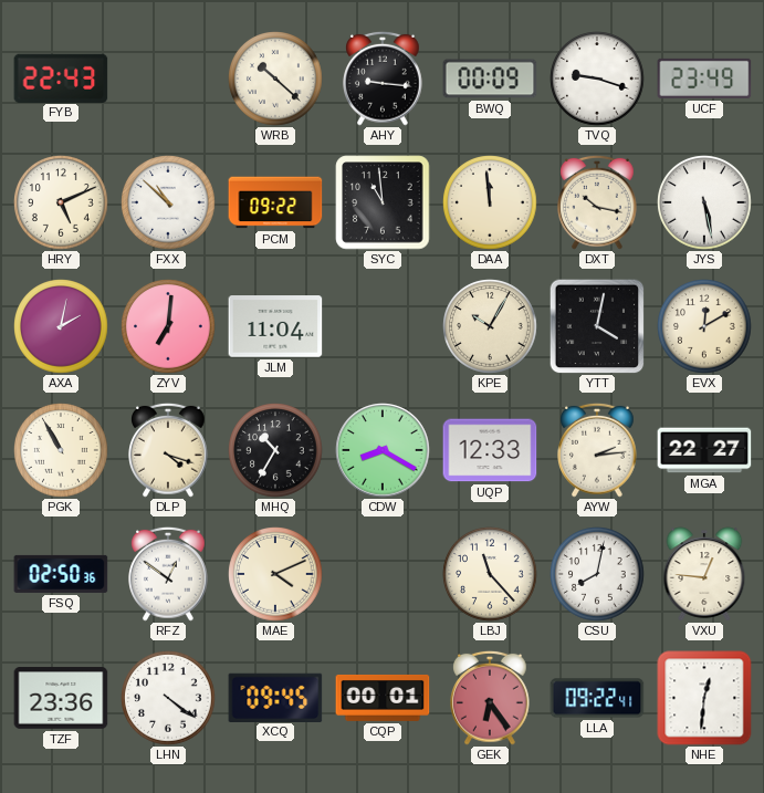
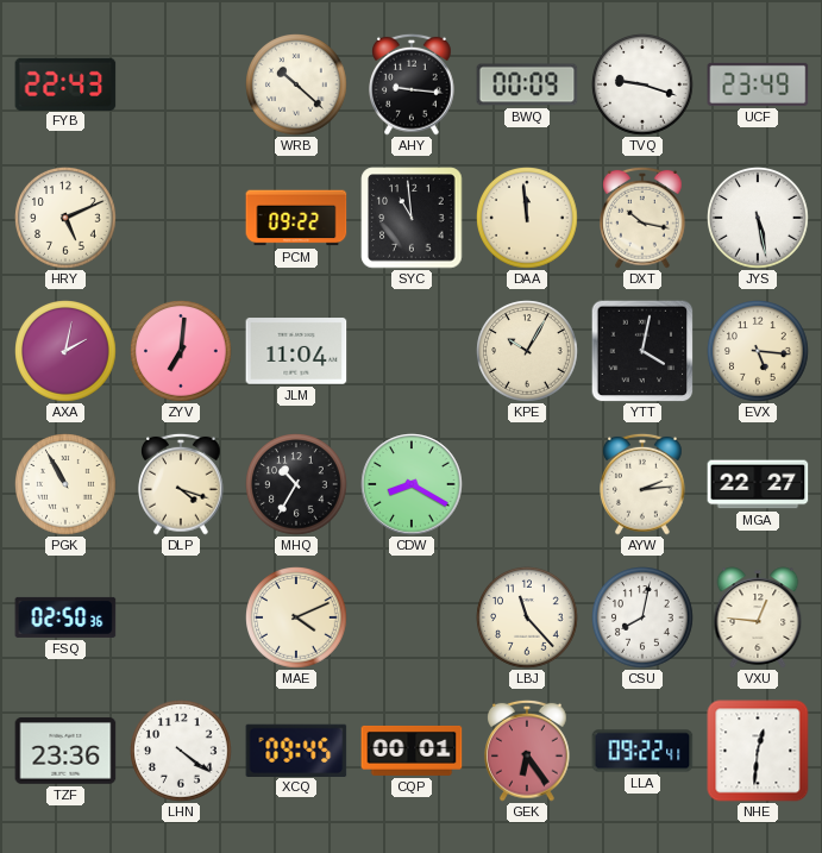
FXX: 10:52 -> none (168, 202)
EVX: 12:10 -> 5:16 (758, 351)
UQP: 12:33 -> none (490, 450)
RFZ: 12:51 -> none (168, 574)
